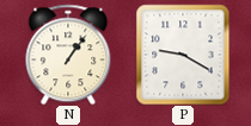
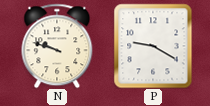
N: 1:06 -> 9:48 (57, 46)
